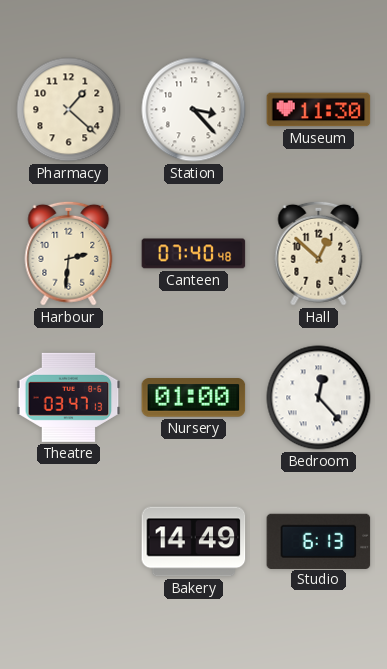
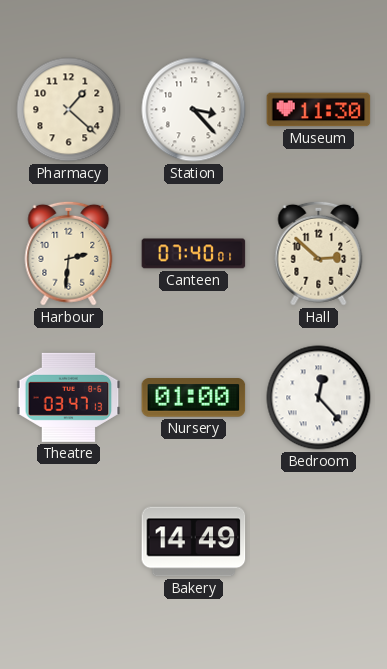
Canteen: 07:40:48 -> 07:40:01 (194, 254)
Hall: 12:52 -> 2:52 (319, 253)
Studio: 6:13 -> none (319, 541)
